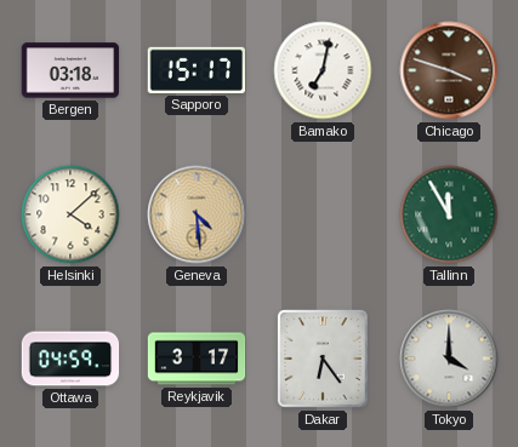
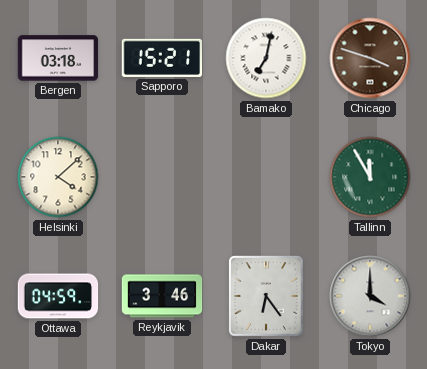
Sapporo: 15:17 -> 15:21 (161, 58)
Geneva: 4:29 -> none (197, 214)
Reykjavik: 3:17 -> 3:46 (162, 296)
